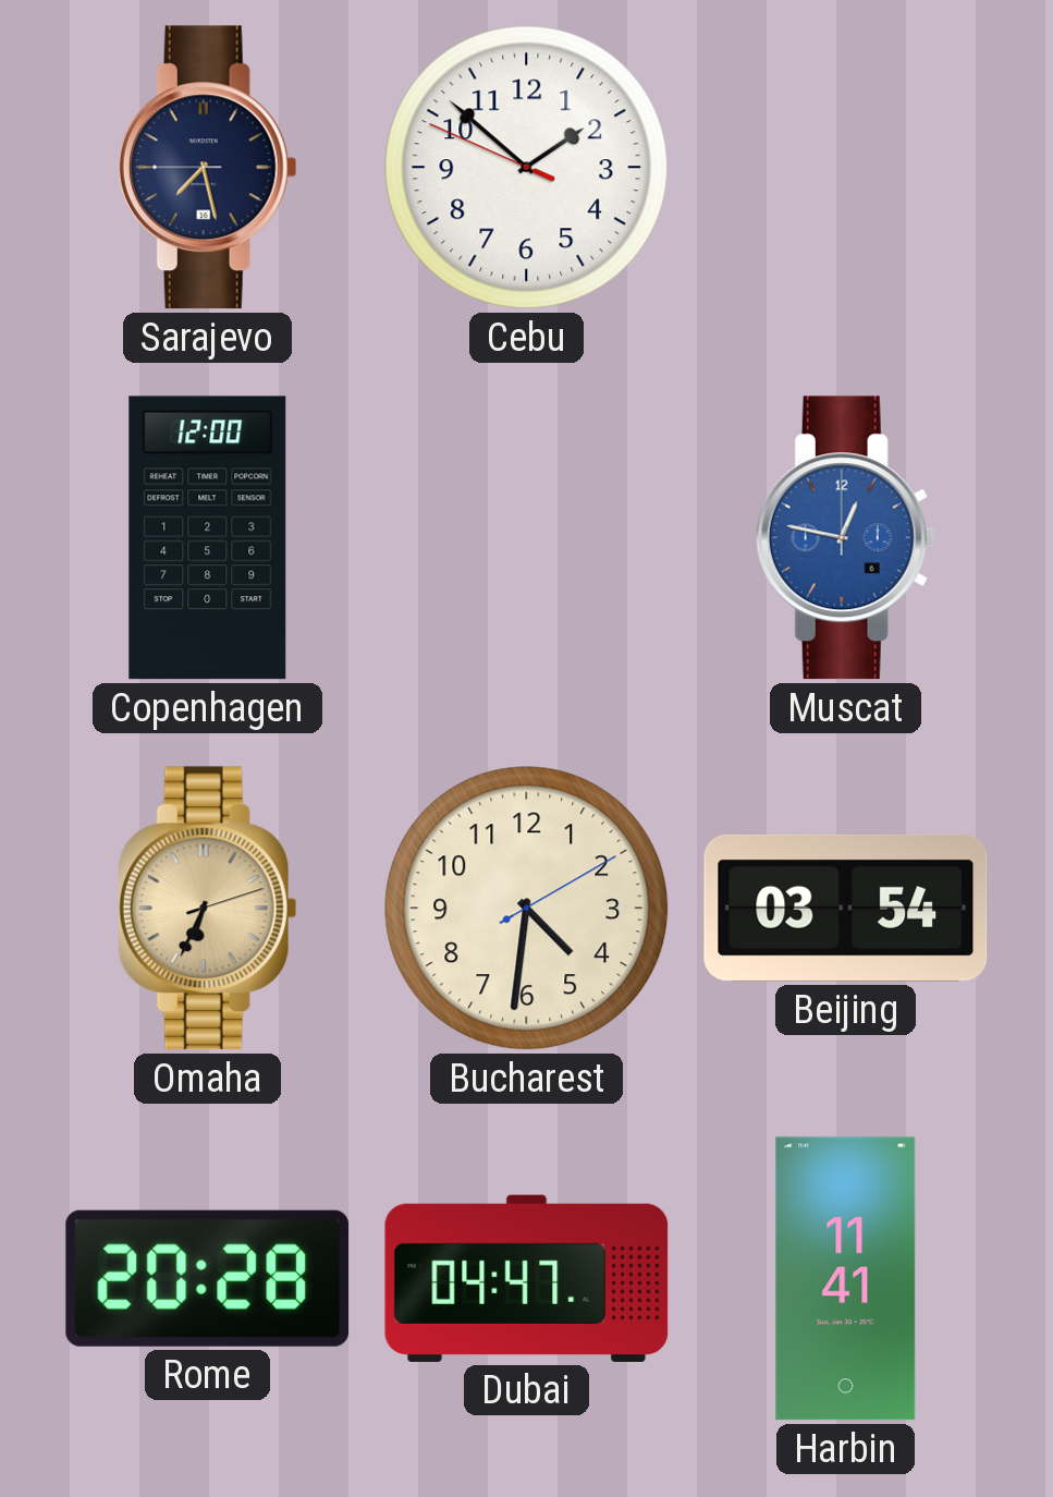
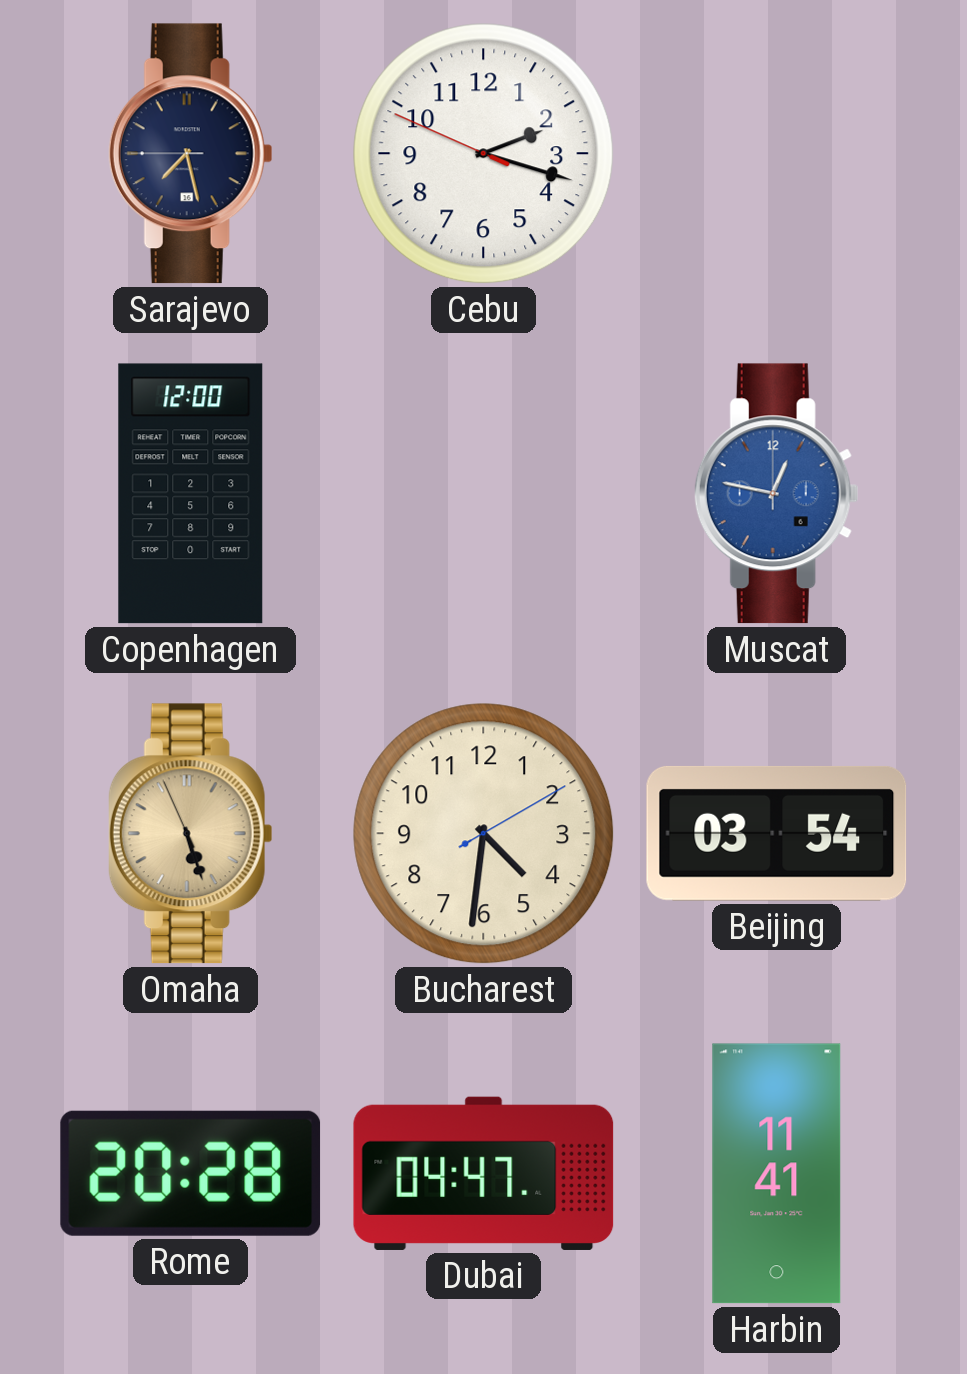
Cebu: 1:51 -> 2:17 (484, 154)
Omaha: 6:34 -> 5:26 (190, 834)
